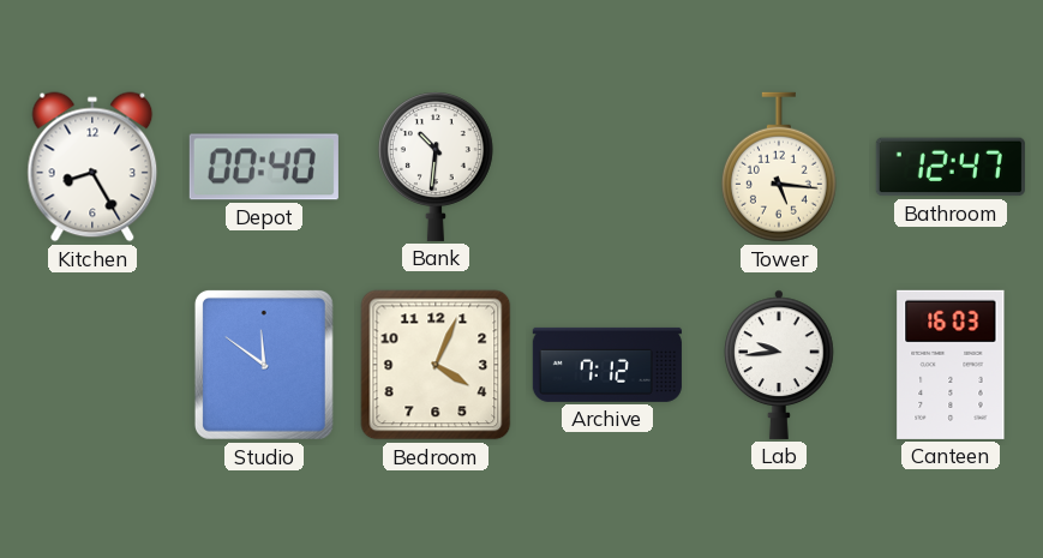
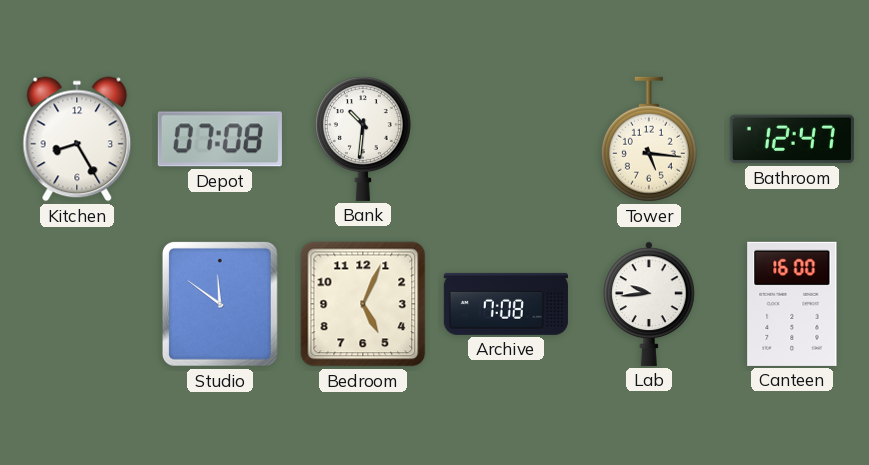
Depot: 00:40 -> 07:08 (220, 139)
Bedroom: 4:04 -> 5:04 (363, 304)
Archive: 7:12 -> 7:08 (506, 304)
Canteen: 16:03 -> 16:00 (792, 304)
